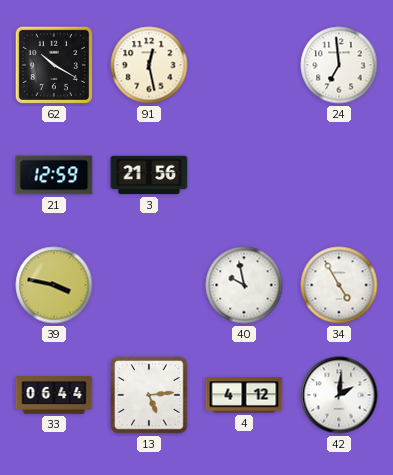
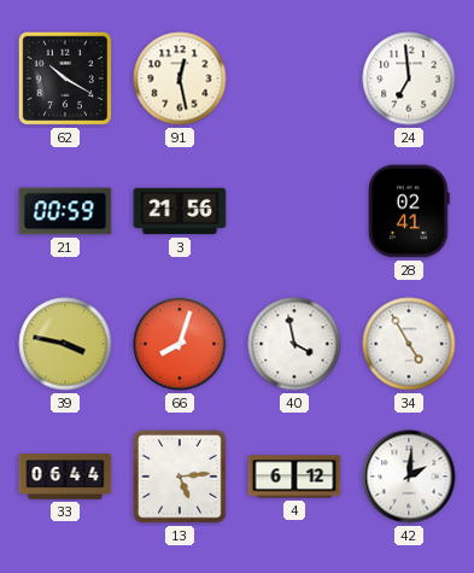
21: 12:59 -> 00:59 (65, 211)
28: none -> 02:41 (409, 211)
66: none -> 8:03 (180, 344)
40: 9:58 -> 3:58 (294, 344)
4: 4:12 -> 6:12 (294, 476)
